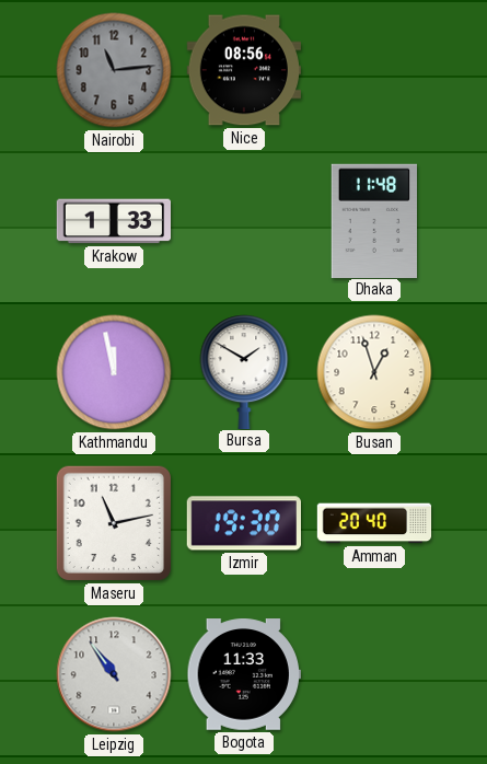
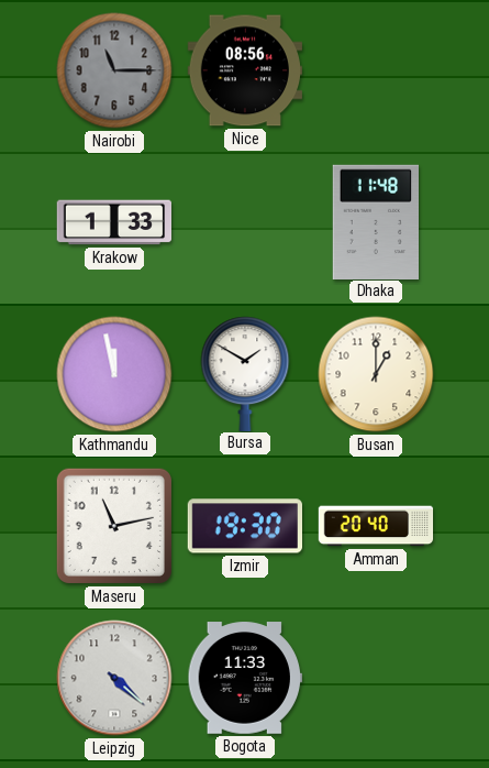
Nairobi: 11:14 -> 11:15 (114, 70)
Busan: 12:57 -> 1:00 (376, 374)
Leipzig: 10:54 -> 4:22 (114, 678)
